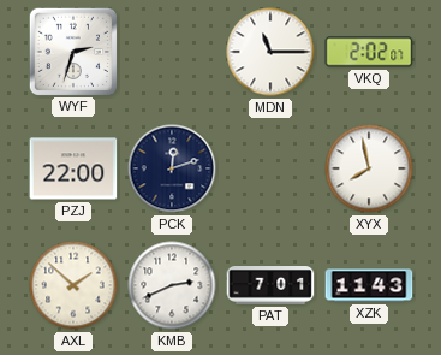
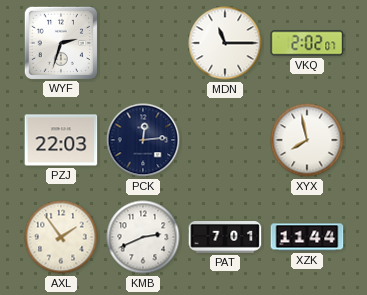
PZJ: 22:00 -> 22:03 (61, 140)
PCK: 12:12 -> 12:14 (143, 140)
AXL: 1:52 -> 1:54 (61, 237)
XZK: 11:43 -> 11:44 (307, 237)
